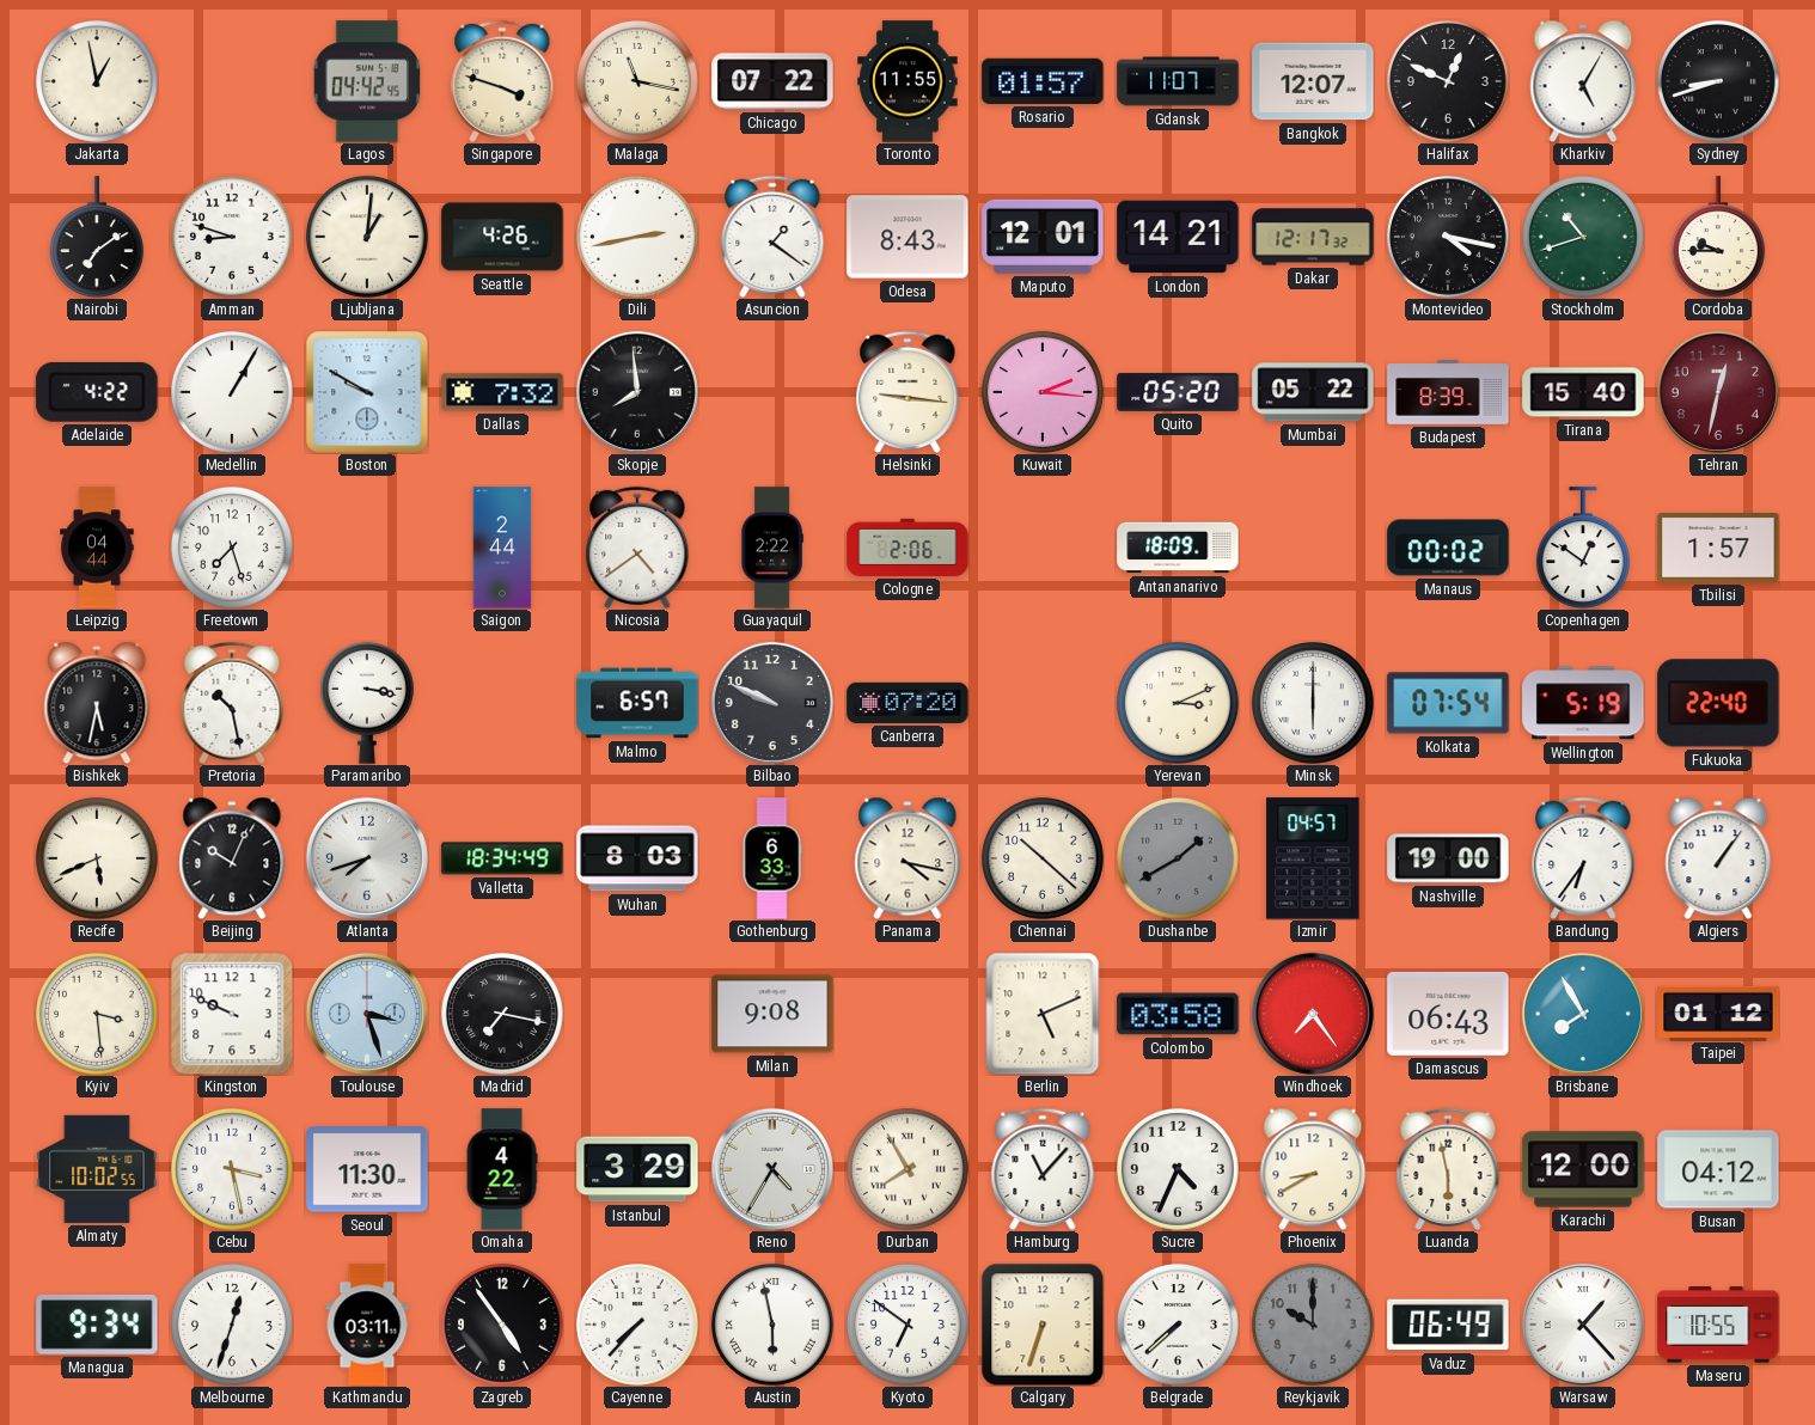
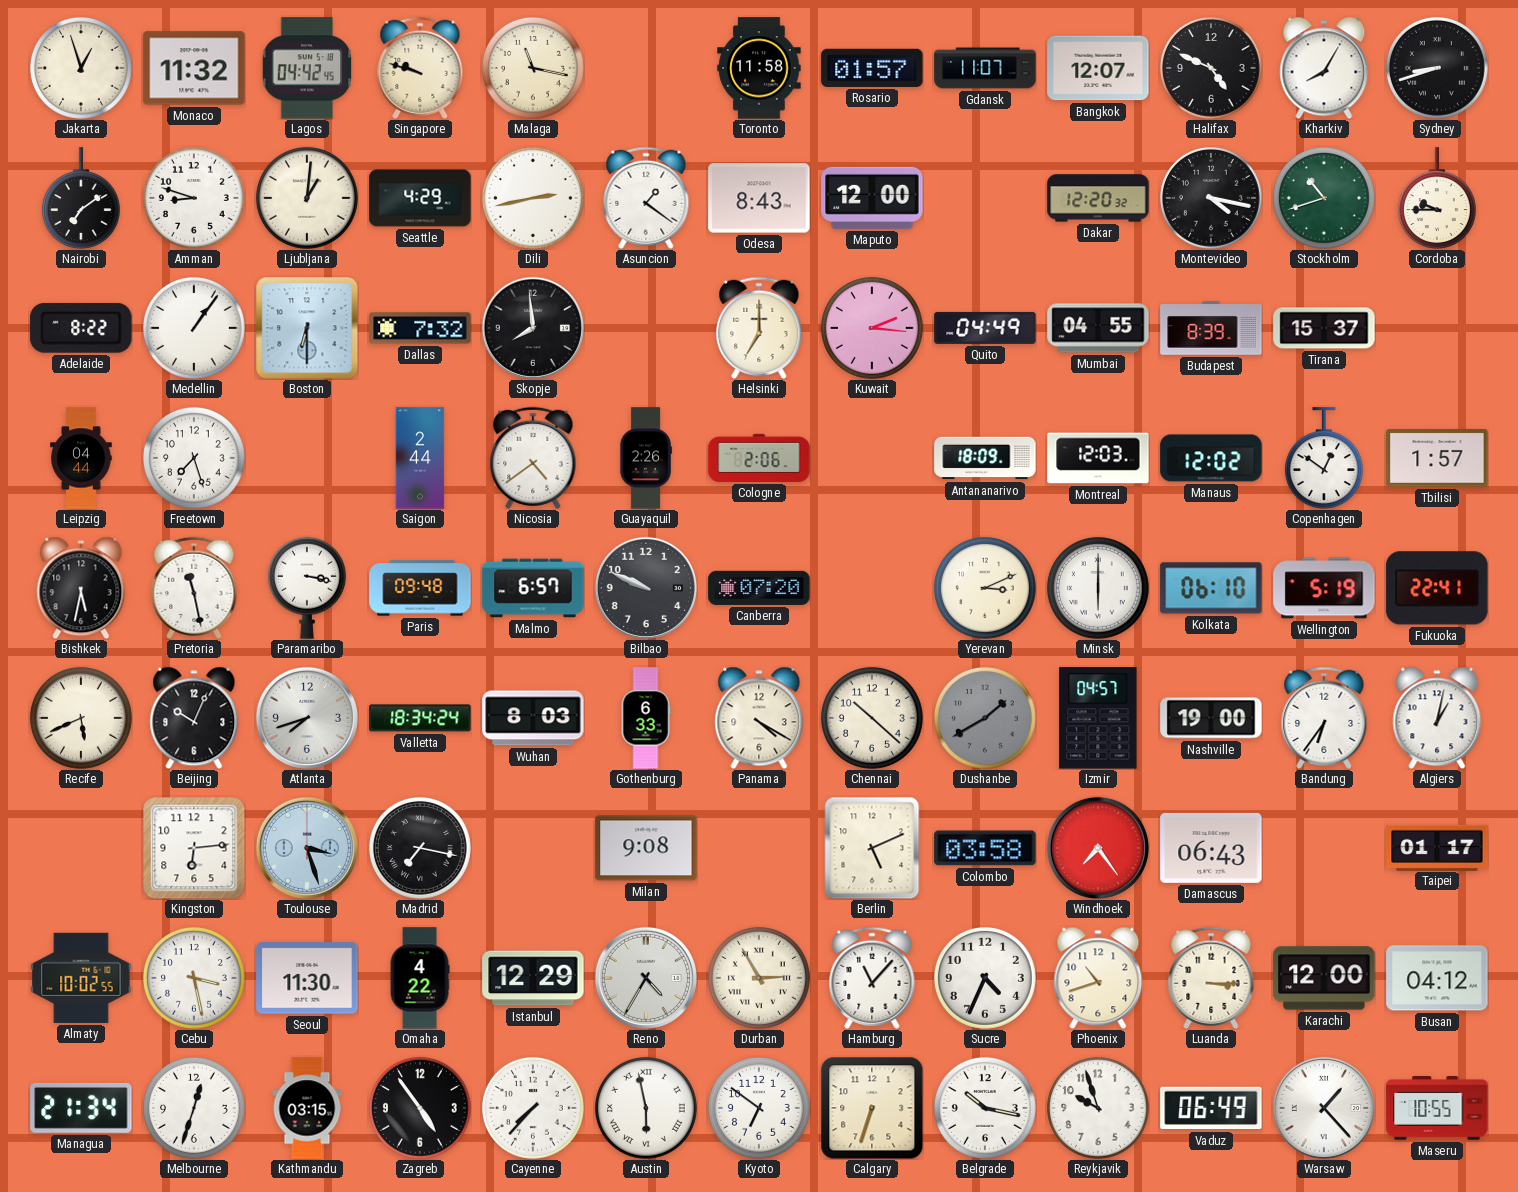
Jakarta: 12:58 -> 12:57 (81, 68)
Monaco: none -> 11:32 (194, 68)
Singapore: 3:48 -> 9:48 (420, 68)
Chicago: 07:22 -> none (772, 81)
Toronto: 11:55 -> 11:58 (759, 68)
Halifax: 12:49 -> 4:49 (1211, 68)
Kharkiv: 5:05 -> 8:05 (1324, 68)
Seattle: 4:26 -> 4:29 (420, 198)
Maputo: 12:01 -> 12:00 (872, 198)
London: 14:21 -> none (1178, 237)
Dakar: 12:17 -> 12:20 (1098, 198)
Adelaide: 4:22 -> 8:22 (81, 328)
Medellin: 1:05 -> 1:06 (194, 328)
Boston: 9:50 -> 6:30 (307, 328)
Helsinki: 9:16 -> 7:00 (759, 328)
Quito: 05:20 -> 04:49 (985, 328)
Mumbai: 05:22 -> 04:55 (1098, 328)
Tirana: 15:40 -> 15:37 (1324, 328)
Tehran: 12:32 -> none (1718, 392)
Guayaquil: 2:22 -> 2:26 (646, 458)
Montreal: none -> 12:03 (1098, 458)
Manaus: 00:02 -> 12:02 (1211, 458)
Pretoria: 10:28 -> 11:28 (194, 588)
Paris: none -> 09:48 (420, 588)
Kolkata: 07:54 -> 06:10 (1211, 588)
Fukuoka: 22:40 -> 22:41 (1437, 588)
Valletta: 18:34:49 -> 18:34:24 (420, 718)
Panama: 4:17 -> 4:20 (759, 718)
Algiers: 1:06 -> 1:02 (1437, 718)
Kyiv: 3:29 -> none (97, 1014)
Kingston: 9:49 -> 6:14 (194, 848)
Brisbane: 7:55 -> none (1583, 1014)
Taipei: 01:12 -> 01:17 (1437, 847)
Istanbul: 3:29 -> 12:29 (533, 978)
Durban: 7:55 -> 2:55 (759, 978)
Phoenix: 8:40 -> 10:42 (1098, 978)
Luanda: 5:58 -> 3:15 (1211, 978)
Managua: 9:34 -> 21:34 (81, 1108)
Kathmandu: 03:11 -> 03:15 (307, 1108)
Belgrade: 7:38 -> 10:17 (985, 1108)
Reykjavik: 10:00 -> 9:57 (1098, 1108)
Reykjavik dial: grey -> white (1098, 1108)
